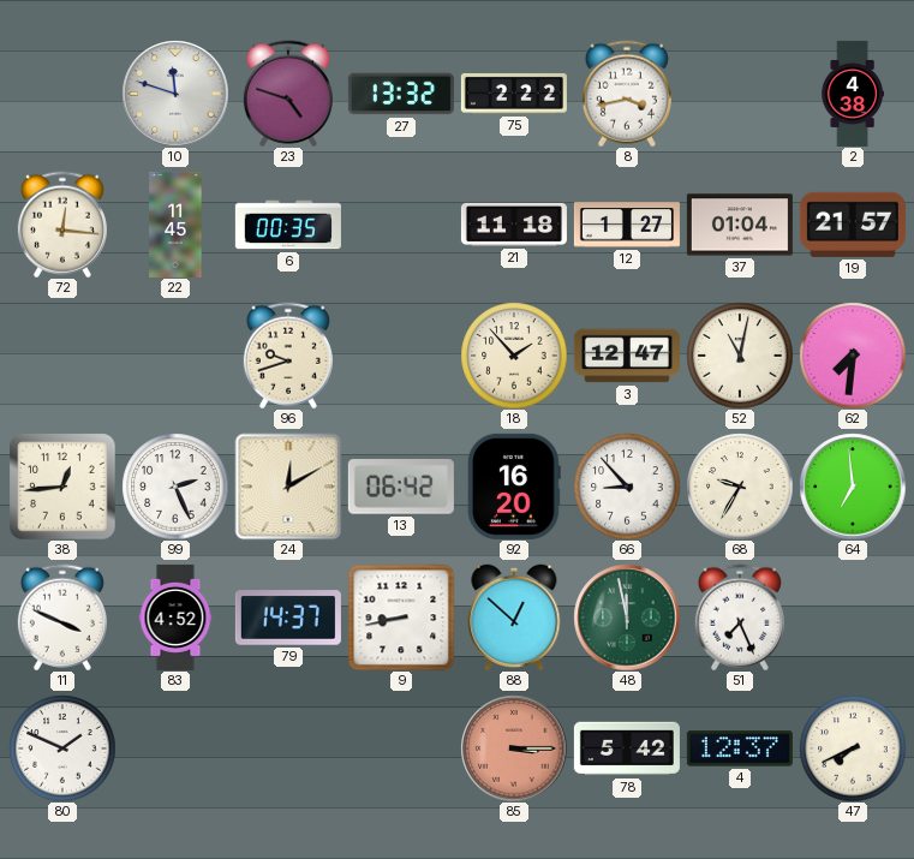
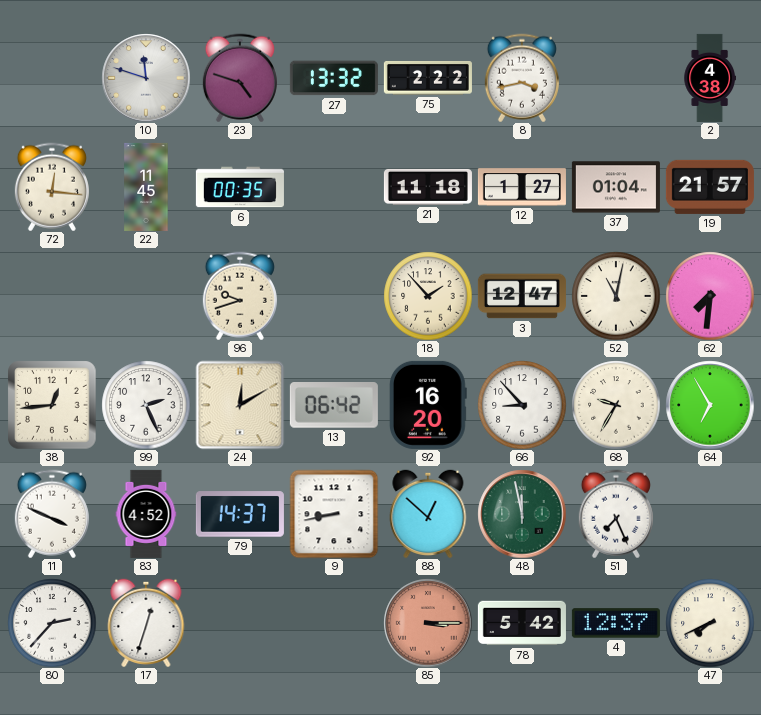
64: 6:59 -> 6:55 (710, 405)
80: 1:49 -> 2:37 (52, 623)
17: none -> 12:33 (146, 623)
